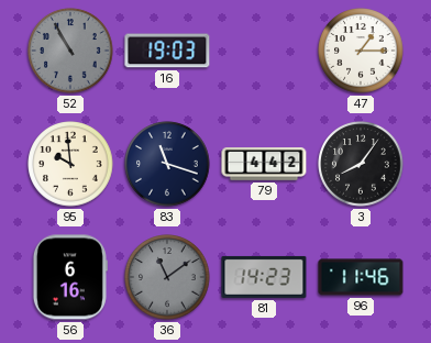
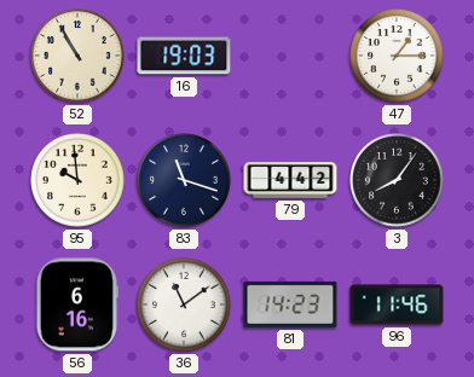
52 dial: grey -> cream (77, 56)
36 dial: grey -> white (184, 304)
